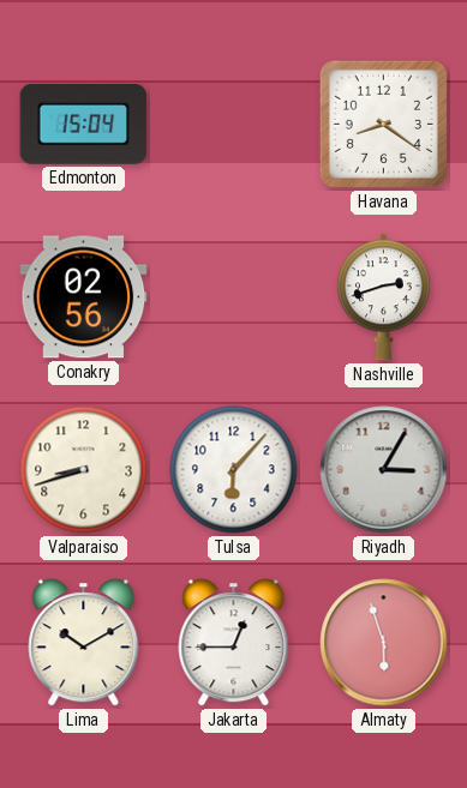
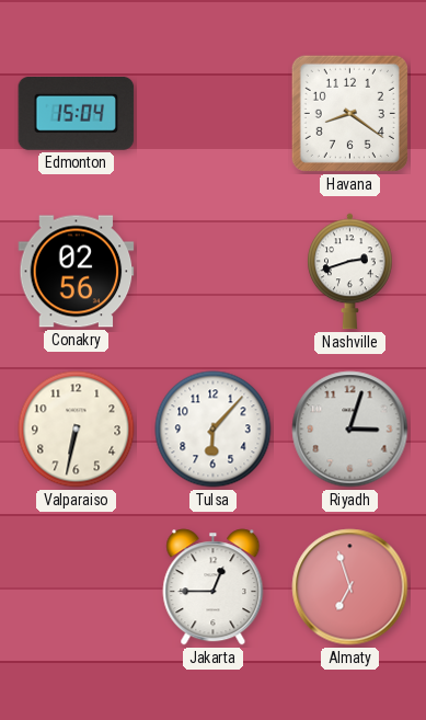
Valparaiso: 8:42 -> 6:32 (77, 430)
Riyadh: 3:05 -> 3:03 (350, 430)
Lima: 10:10 -> none (84, 643)
Almaty: 5:57 -> 6:57 (350, 587)
